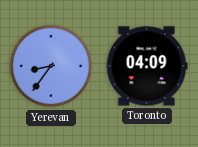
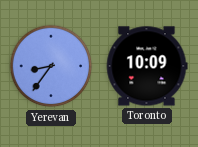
Toronto: 04:09 -> 10:09 (147, 66)
